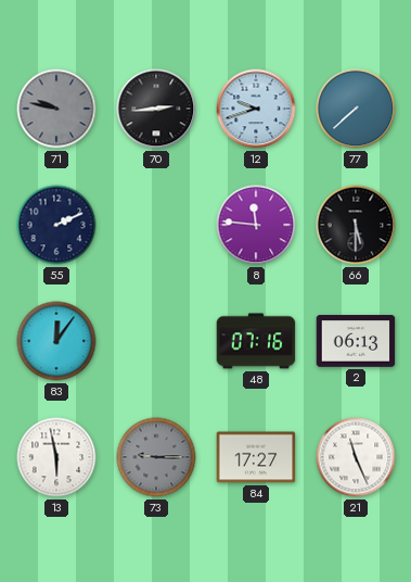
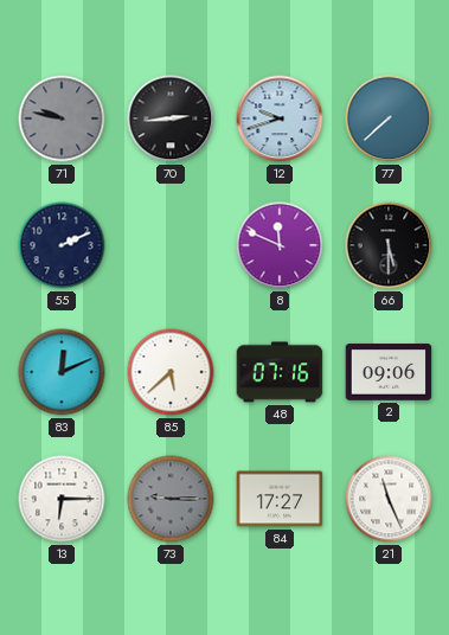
8: 11:46 -> 11:49 (280, 245)
83: 12:06 -> 12:11 (62, 372)
85: none -> 5:38 (171, 372)
2: 06:13 -> 09:06 (389, 372)
13: 5:58 -> 6:15 (62, 499)
